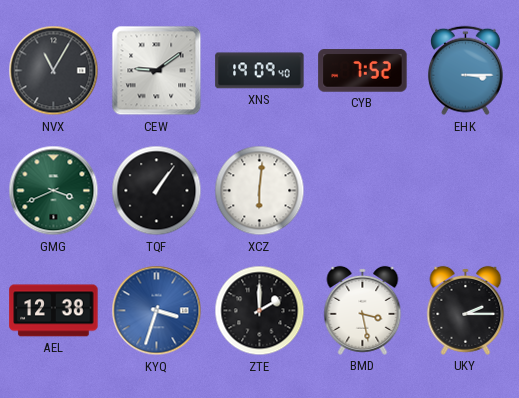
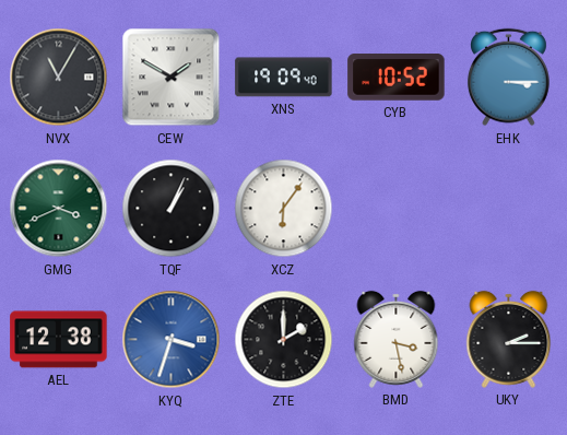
CEW: 9:09 -> 1:50 (172, 78)
CYB: 7:52 -> 10:52 (397, 78)
TQF: 1:06 -> 1:04 (172, 209)
XCZ: 6:01 -> 6:06 (284, 209)
